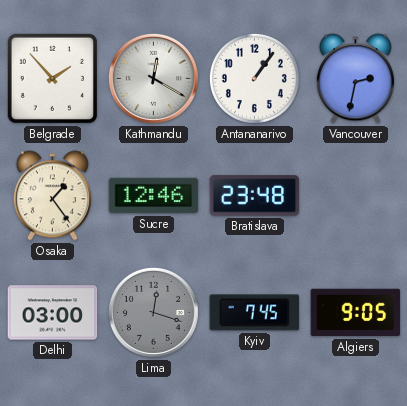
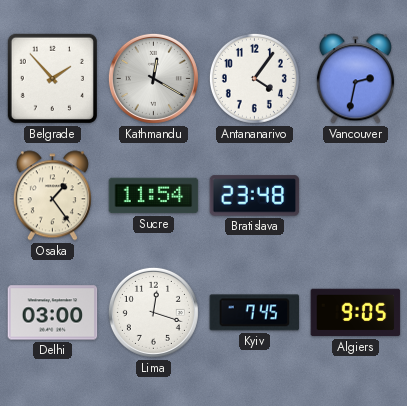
Antananarivo: 1:06 -> 4:06 (254, 78)
Sucre: 12:46 -> 11:54 (154, 196)
Lima dial: grey -> white (153, 312)
